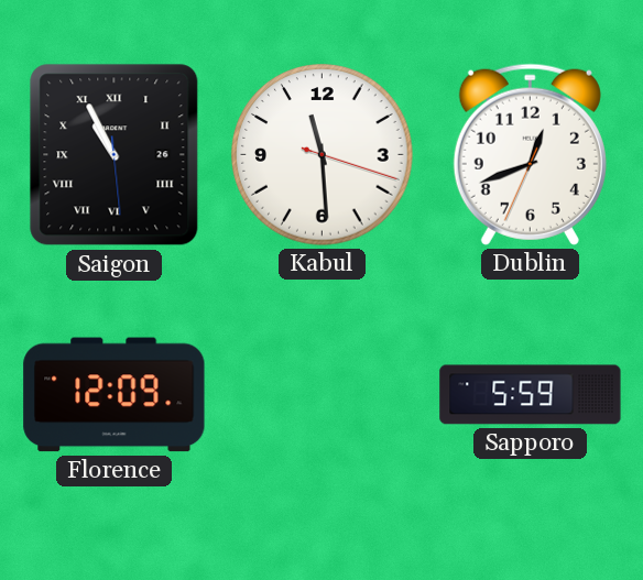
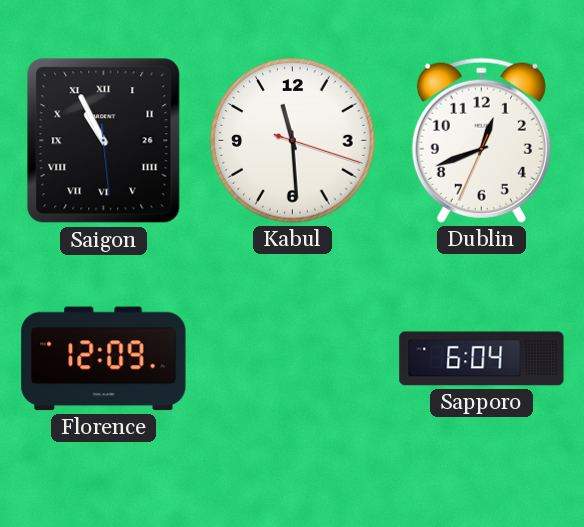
Sapporo: 5:59 -> 6:04 (482, 359)
